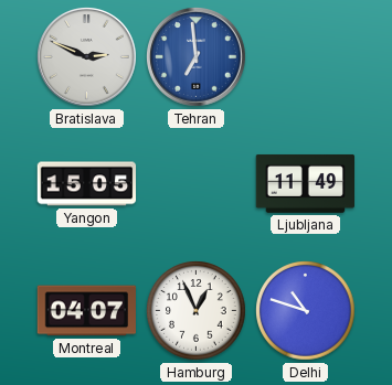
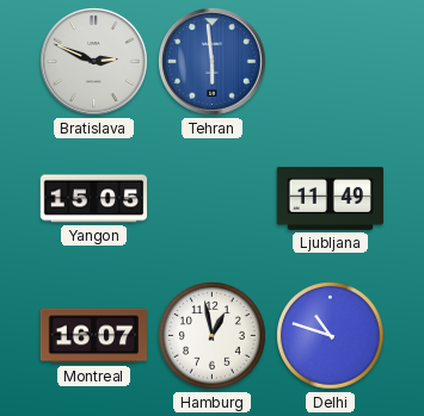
Tehran: 6:59 -> 5:59 (213, 62)
Montreal: 04:07 -> 16:07 (93, 336)
Hamburg: 12:56 -> 12:58 (213, 336)
